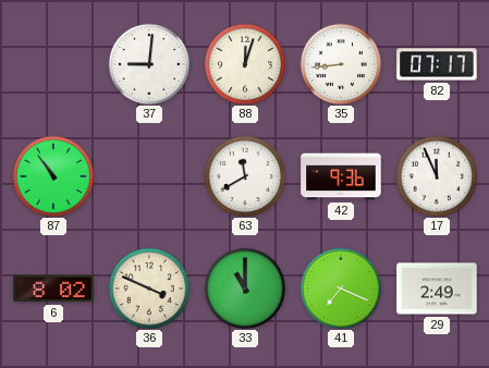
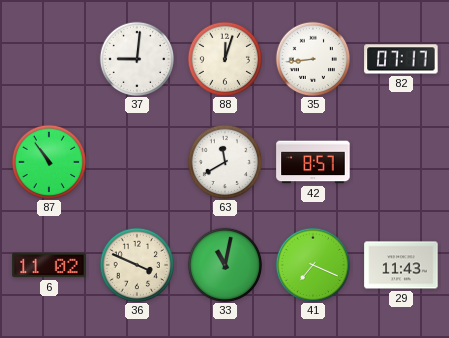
42: 9:36 -> 8:57 (313, 162)
17: 11:56 -> none (436, 175)
6: 8:02 -> 11:02 (49, 265)
33: 11:00 -> 11:02 (224, 264)
29: 2:49 -> 11:43 (401, 265)
